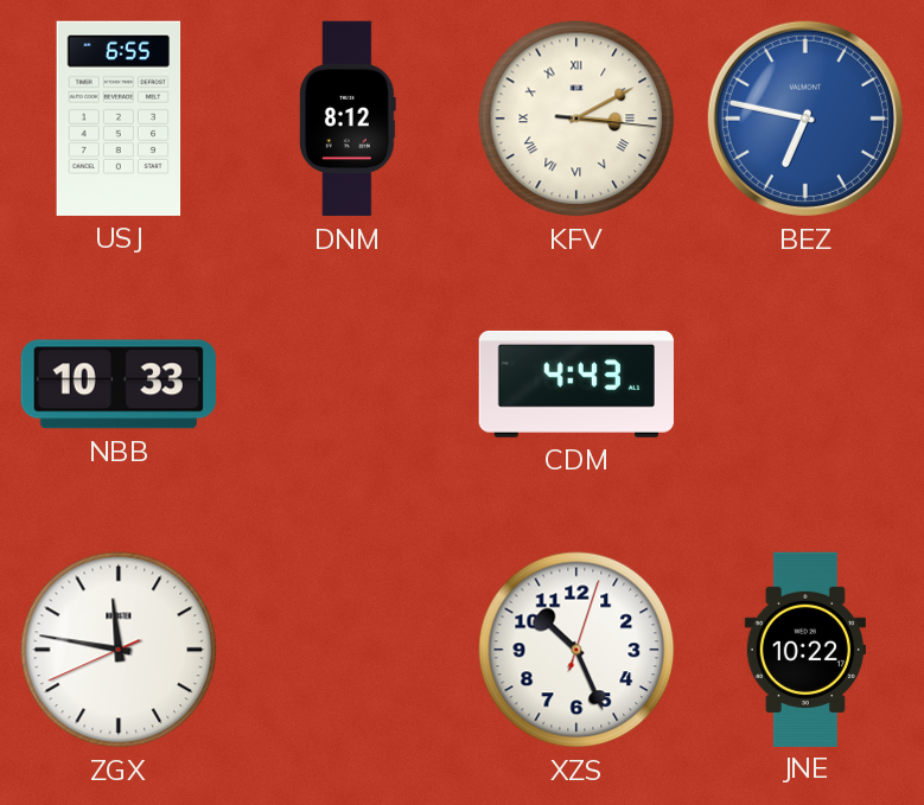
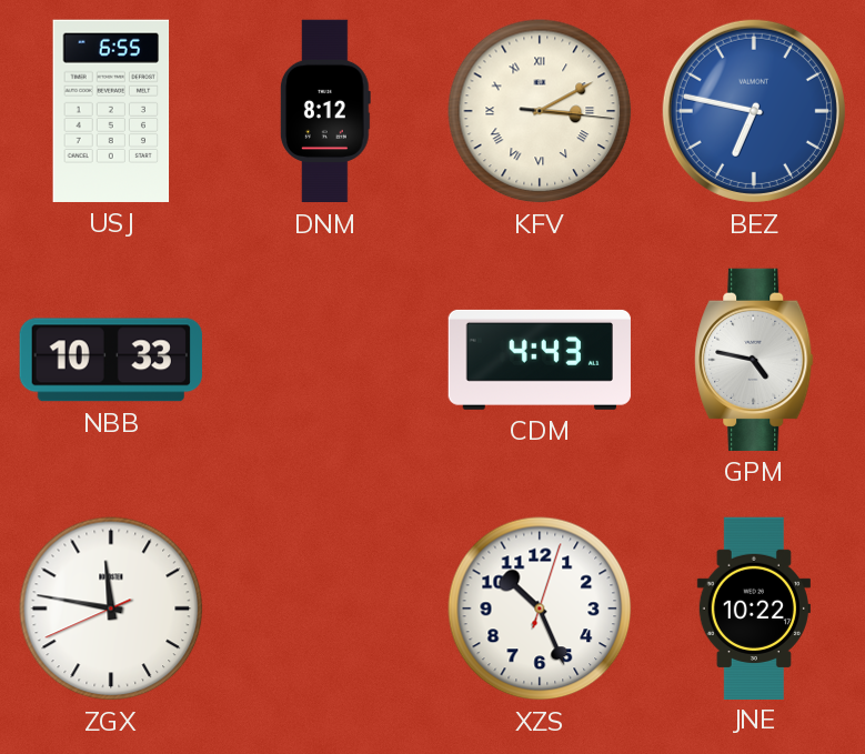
GPM: none -> 4:47 (754, 360)
